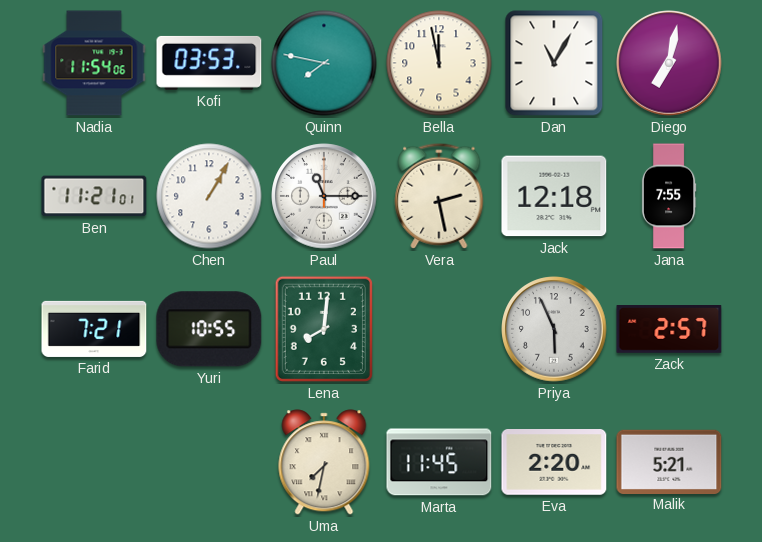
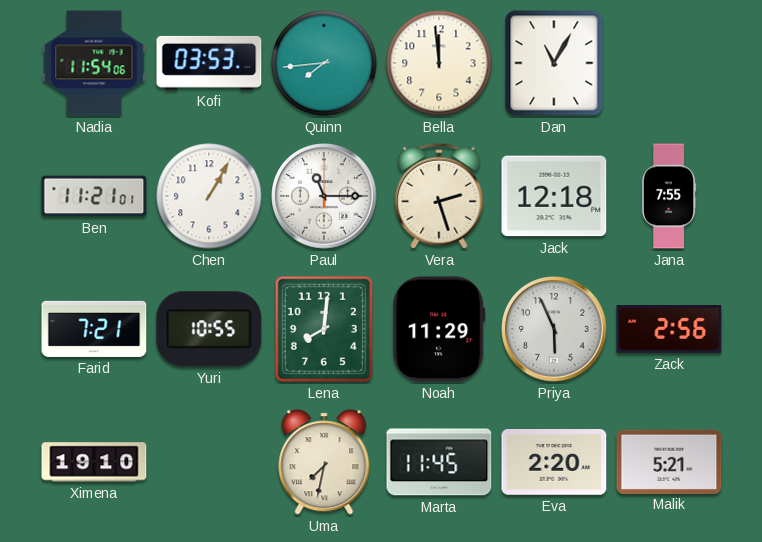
Quinn: 7:47 -> 7:44 (324, 63)
Bella: 11:58 -> 11:59 (439, 63)
Diego: 7:02 -> none (669, 63)
Vera: 2:28 -> 2:27 (439, 196)
Noah: none -> 11:29 (439, 329)
Zack: 2:57 -> 2:56 (669, 330)
Ximena: none -> 19:10 (94, 462)
